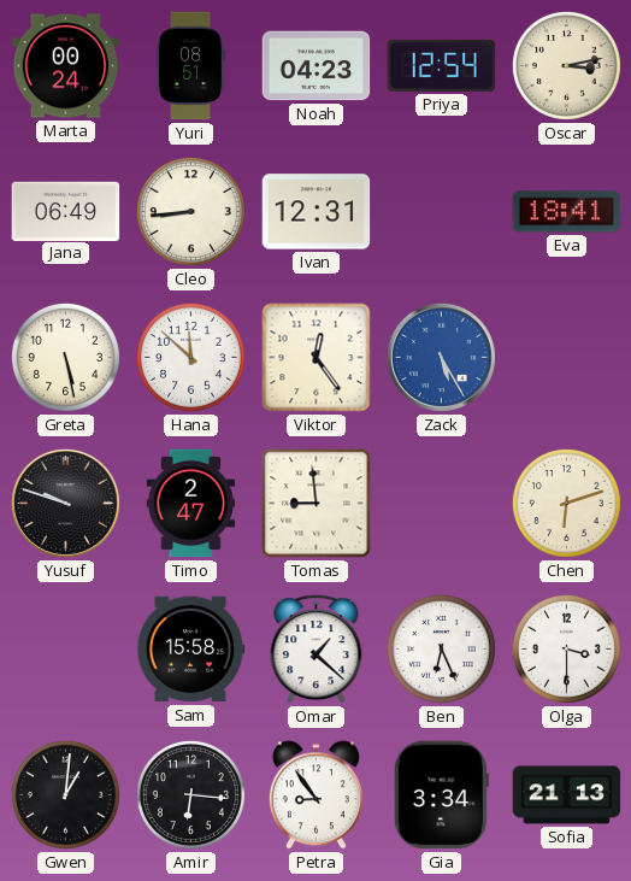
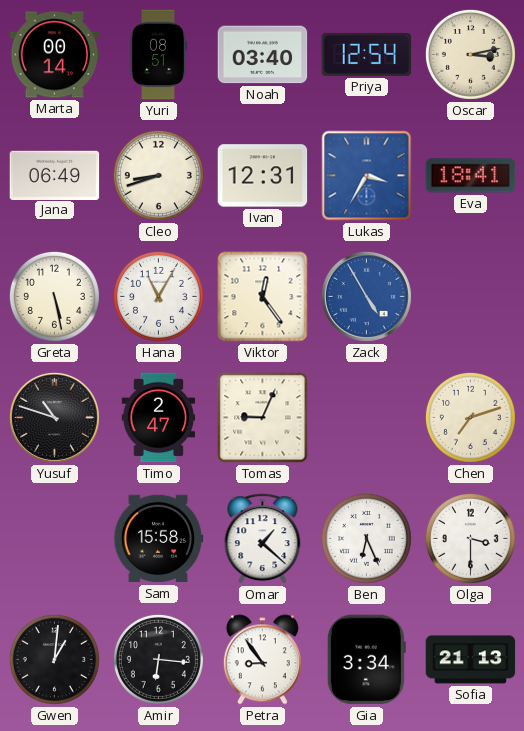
Marta: 00:24 -> 00:14 (55, 55)
Noah: 04:23 -> 03:40 (263, 55)
Cleo: 8:44 -> 8:42 (158, 175)
Lukas: none -> 3:35 (367, 176)
Hana: 11:52 -> 11:05 (158, 296)
Zack: 5:25 -> 4:55 (366, 296)
Yusuf: 9:48 -> 10:48 (54, 417)
Tomas: 8:59 -> 9:04 (263, 418)
Chen: 6:12 -> 7:12 (470, 417)
